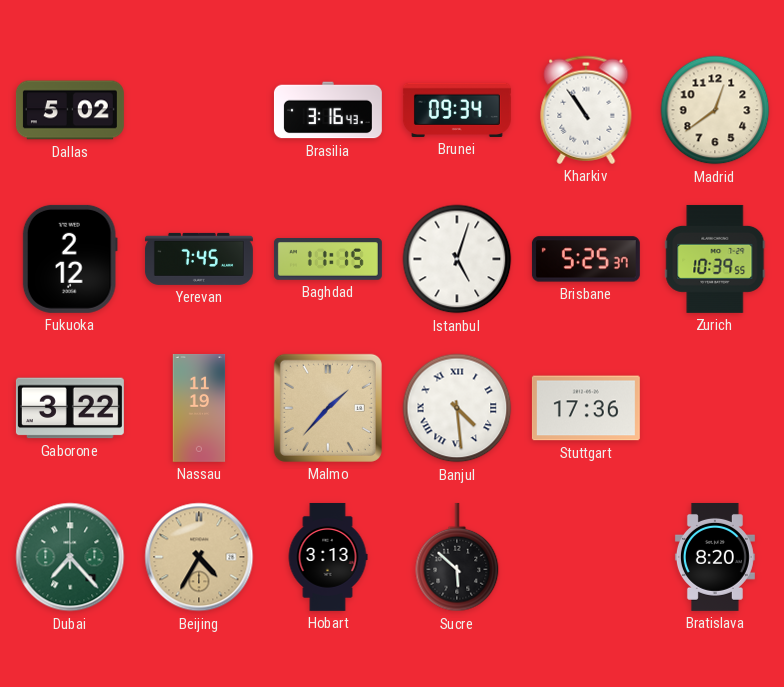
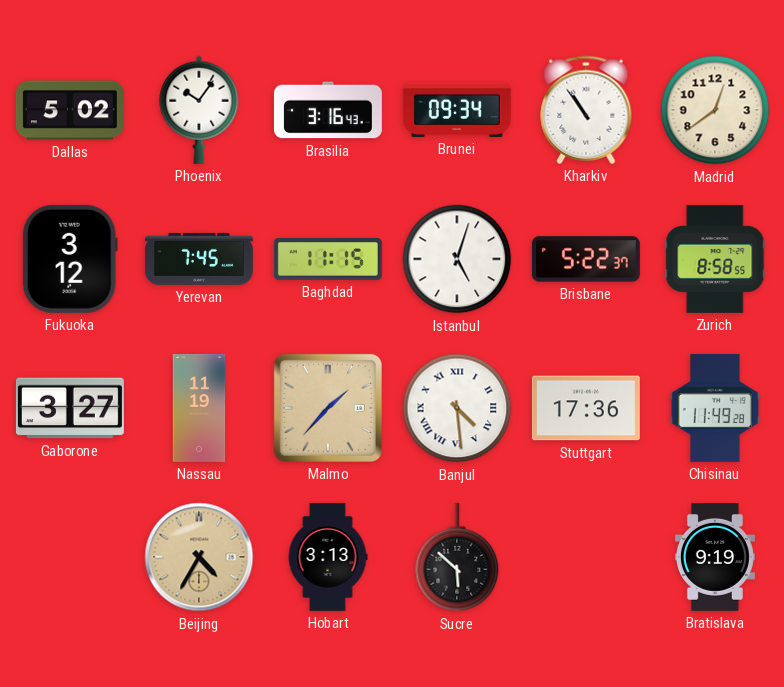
Phoenix: none -> 10:06 (199, 110)
Fukuoka: 2:12 -> 3:12 (70, 259)
Brisbane: 5:25 -> 5:22 (586, 259)
Zurich: 10:39 -> 8:58 (715, 259)
Gaborone: 3:22 -> 3:27 (70, 408)
Chisinau: none -> 11:49 (715, 408)
Dubai: 7:23 -> none (70, 557)
Bratislava: 8:20 -> 9:19 (715, 557)
